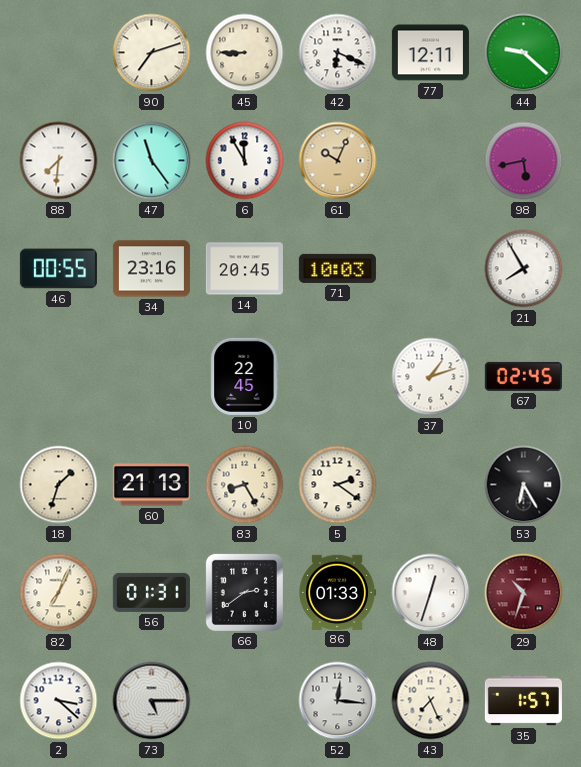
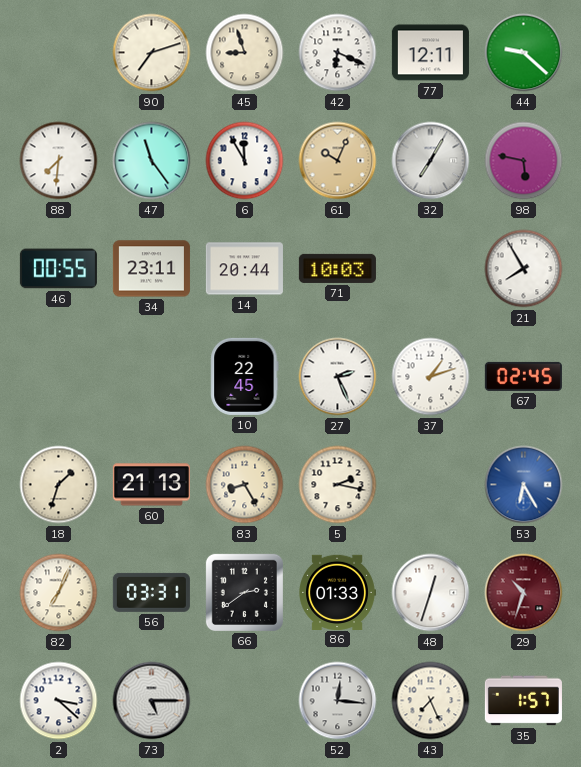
45: 8:45 -> 8:57 (245, 53)
32: none -> 7:05 (431, 161)
98: 5:43 -> 5:47 (524, 161)
34: 23:16 -> 23:11 (151, 269)
14: 20:45 -> 20:44 (244, 269)
27: none -> 2:26 (338, 377)
5: 2:21 -> 2:17 (338, 485)
53 dial: black -> blue (524, 485)
56: 01:31 -> 03:31 (151, 592)
